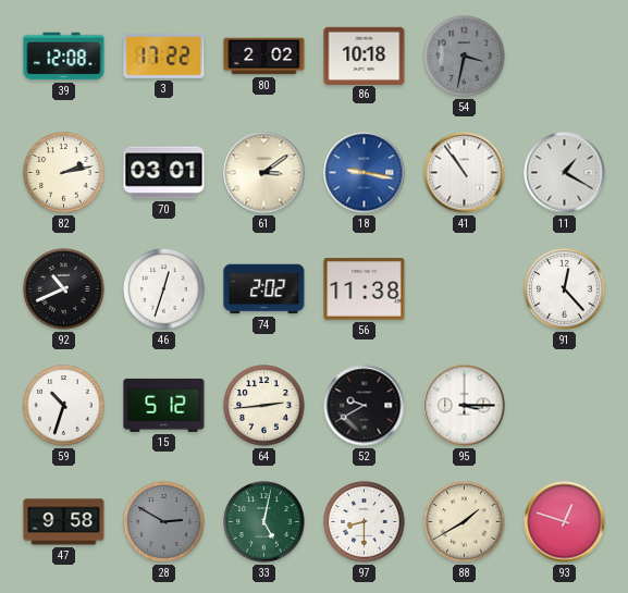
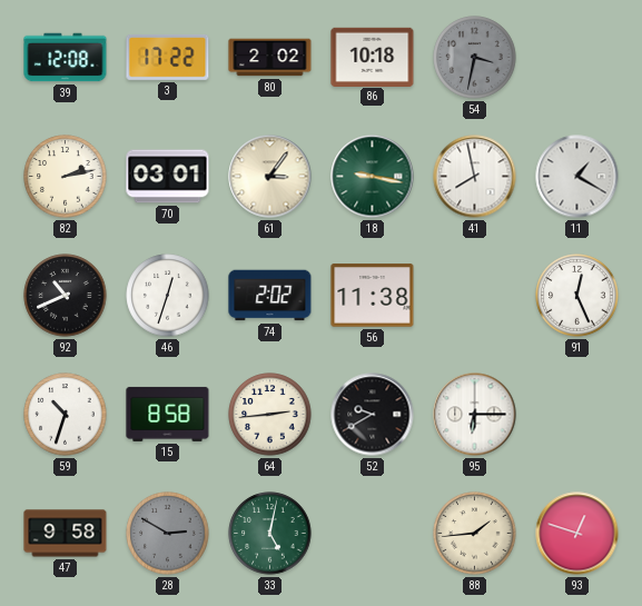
61: 3:09 -> 3:06 (270, 177)
18 dial: blue -> green (373, 177)
41: 10:54 -> 7:58 (475, 177)
91: 12:23 -> 12:26 (577, 296)
15: 5:12 -> 8:58 (168, 414)
95: 3:15 -> 6:15 (475, 415)
97: 8:30 -> none (365, 522)
88: 1:40 -> 1:44 (475, 534)
